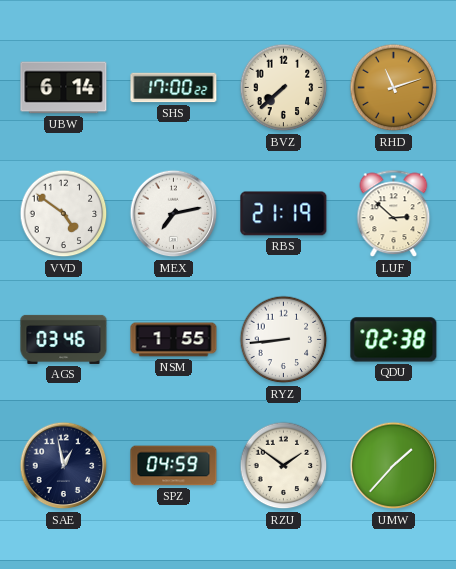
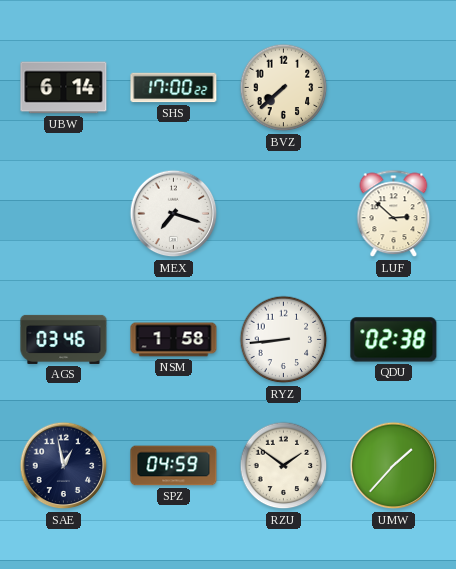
RHD: 11:12 -> none (394, 88)
VVD: 4:51 -> none (64, 214)
MEX: 7:13 -> 7:18 (174, 214)
RBS: 21:19 -> none (284, 214)
NSM: 1:55 -> 1:58 (174, 340)
